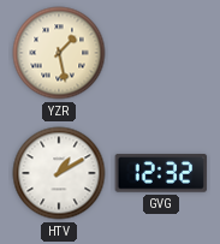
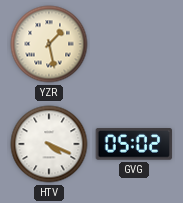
HTV: 1:10 -> 4:19 (49, 144)
GVG: 12:32 -> 05:02 (134, 145)
